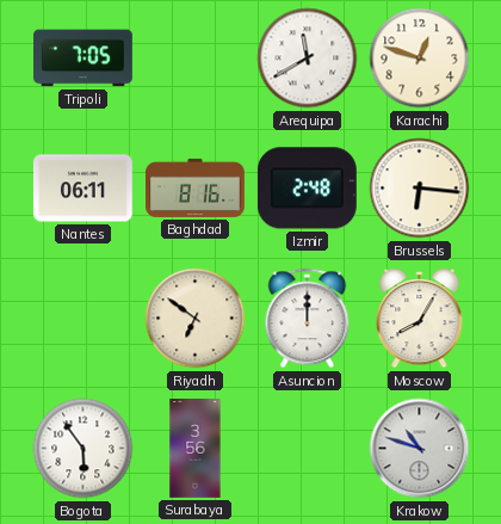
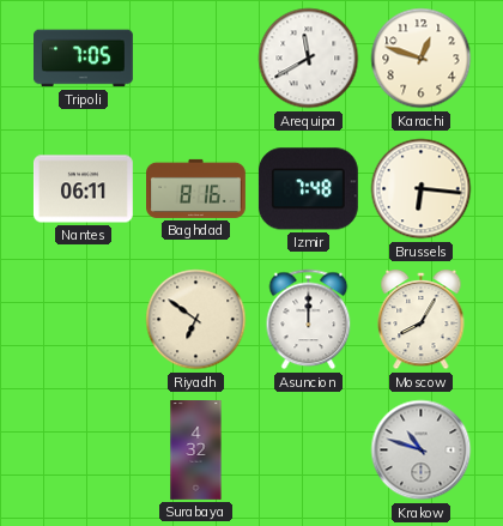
Izmir: 2:48 -> 7:48 (308, 189)
Bogota: 5:54 -> none (83, 449)
Surabaya: 3:56 -> 4:32 (196, 451)
